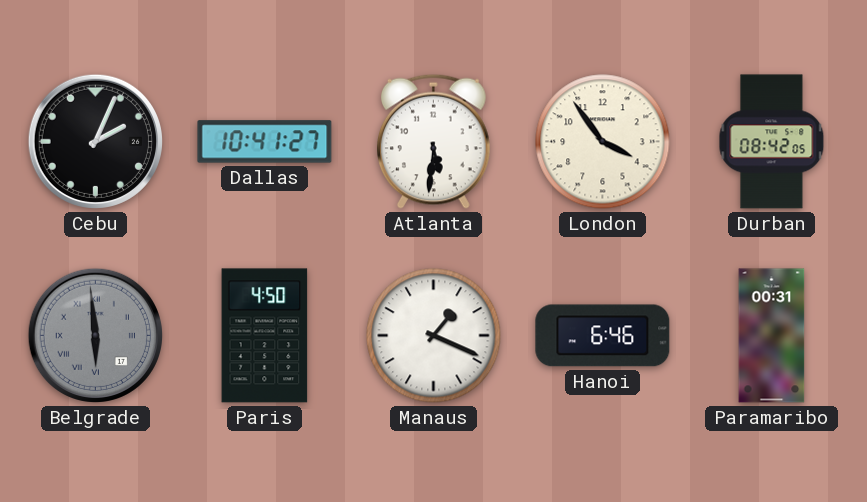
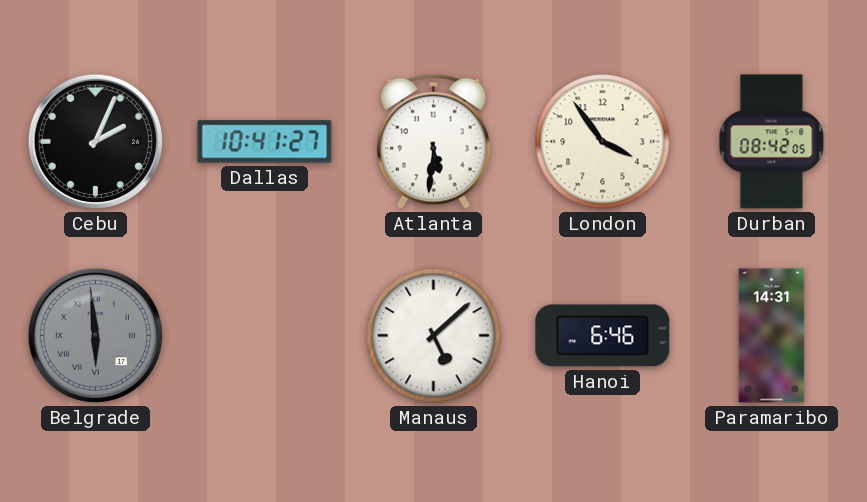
Paris: 4:50 -> none (265, 336)
Manaus: 1:19 -> 5:08 (434, 336)
Paramaribo: 00:31 -> 14:31 (772, 336)
